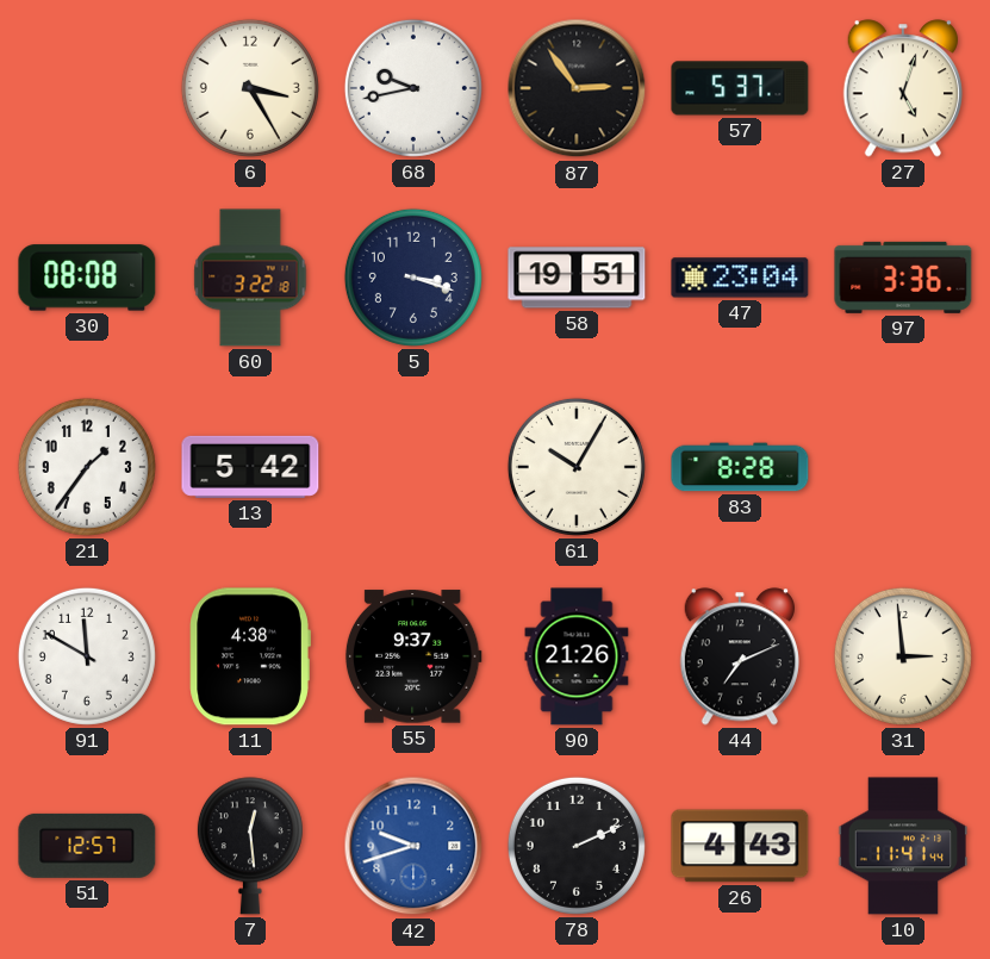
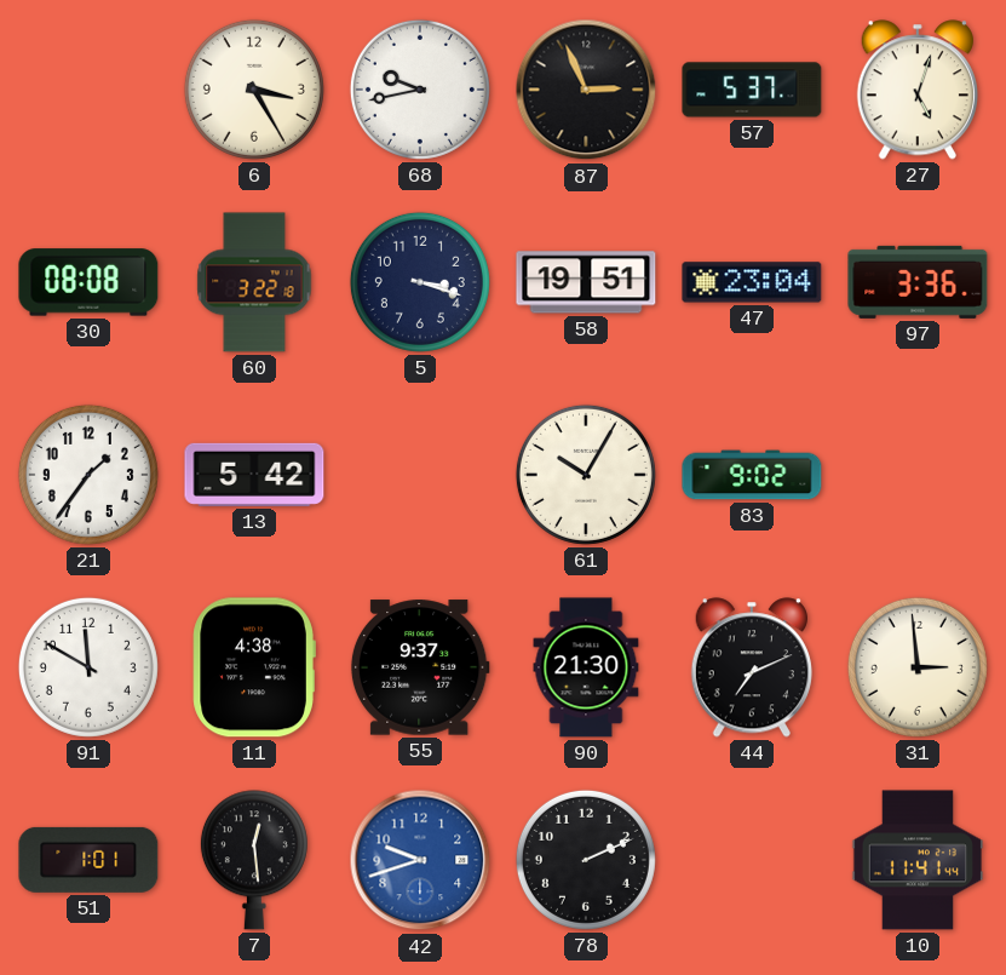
87: 2:54 -> 2:56 (586, 90)
83: 8:28 -> 9:02 (752, 475)
90: 21:26 -> 21:30 (586, 667)
51: 12:57 -> 1:01 (88, 860)
26: 4:43 -> none (740, 846)
